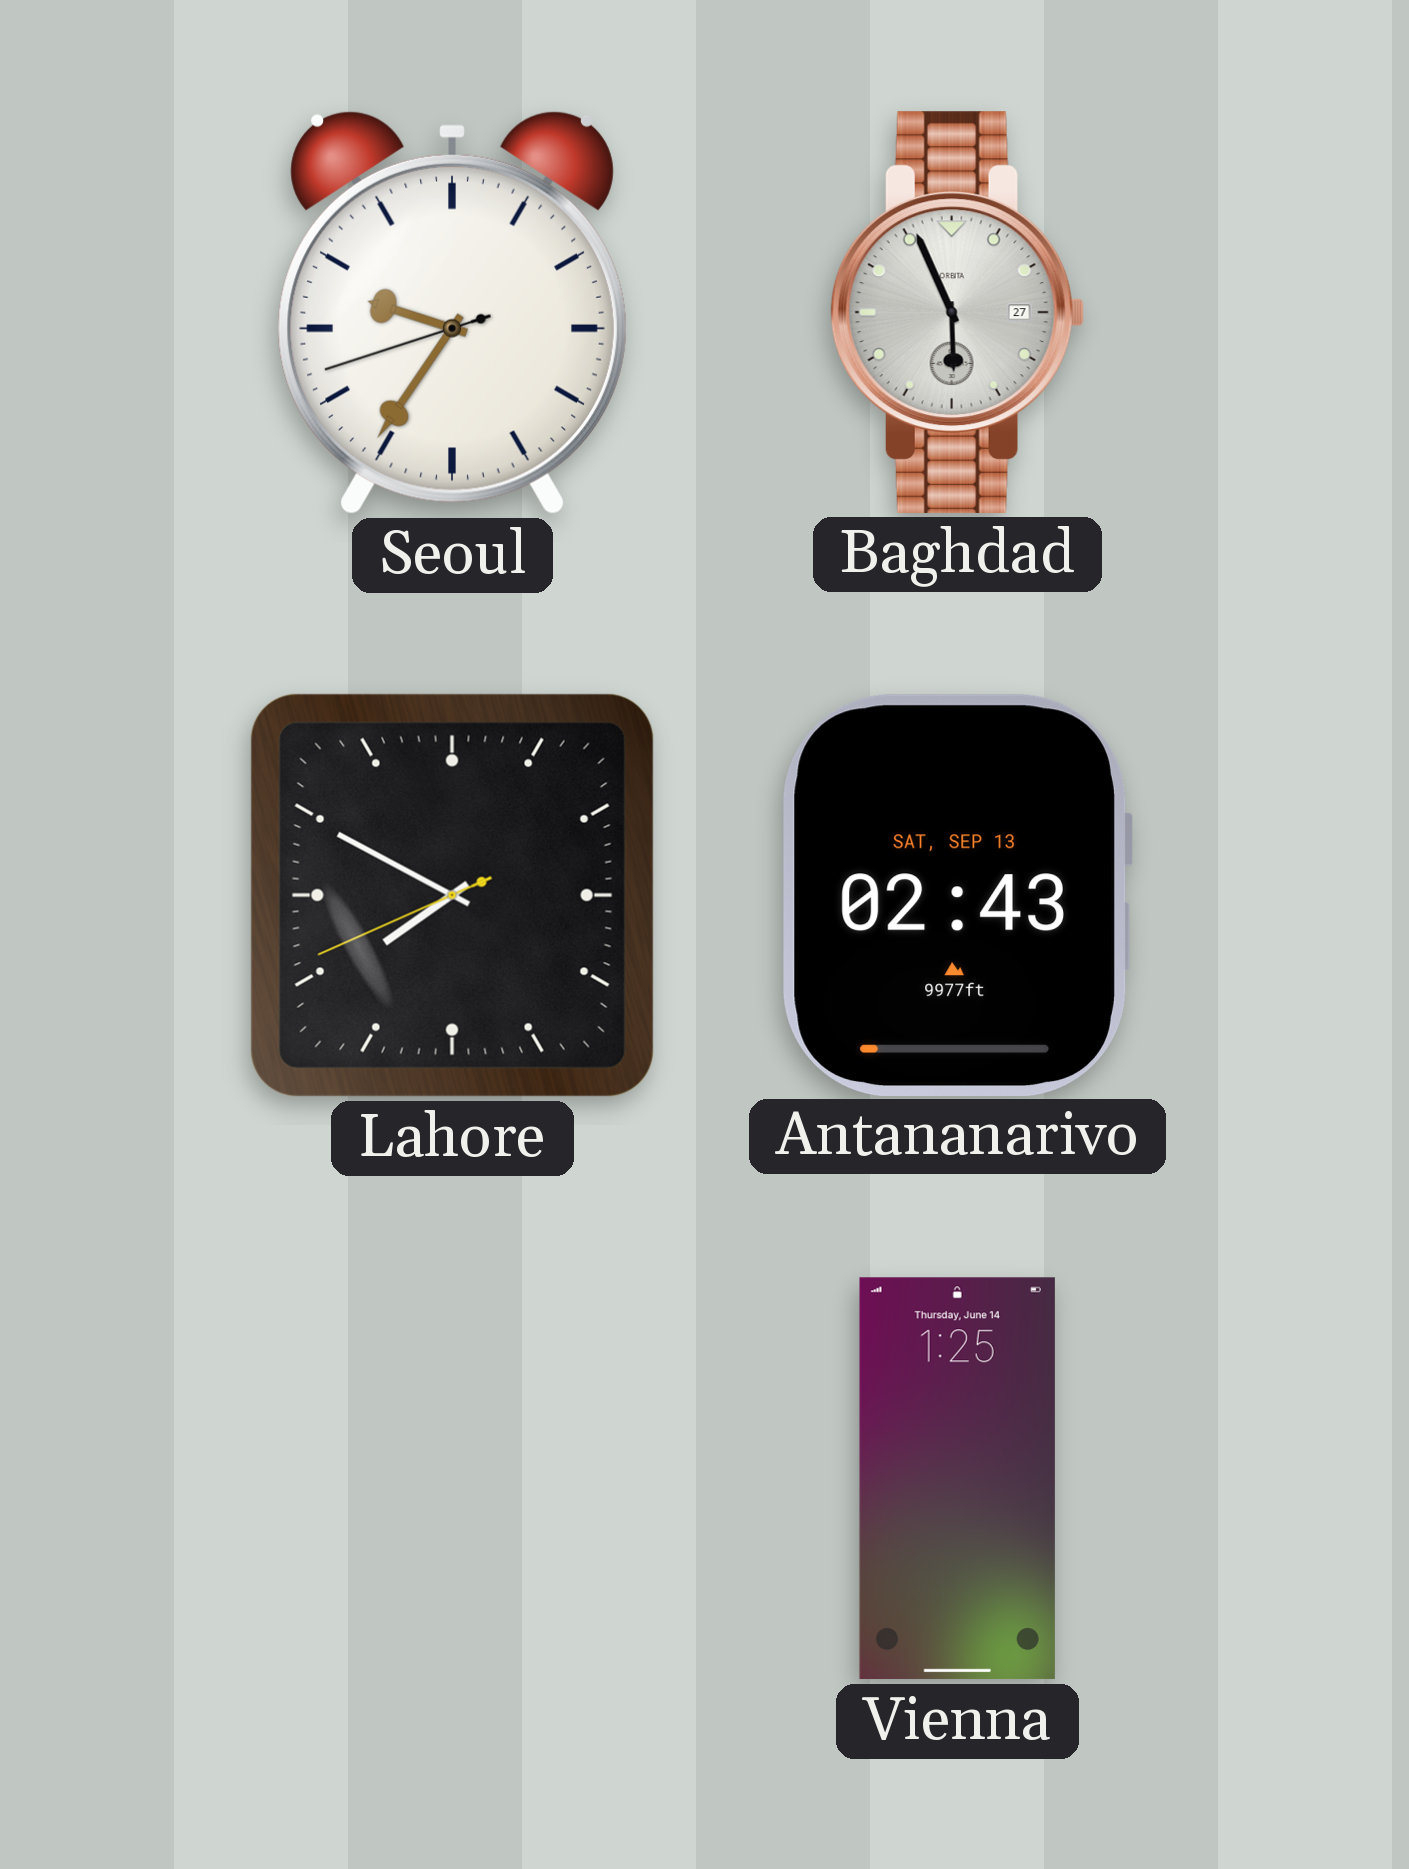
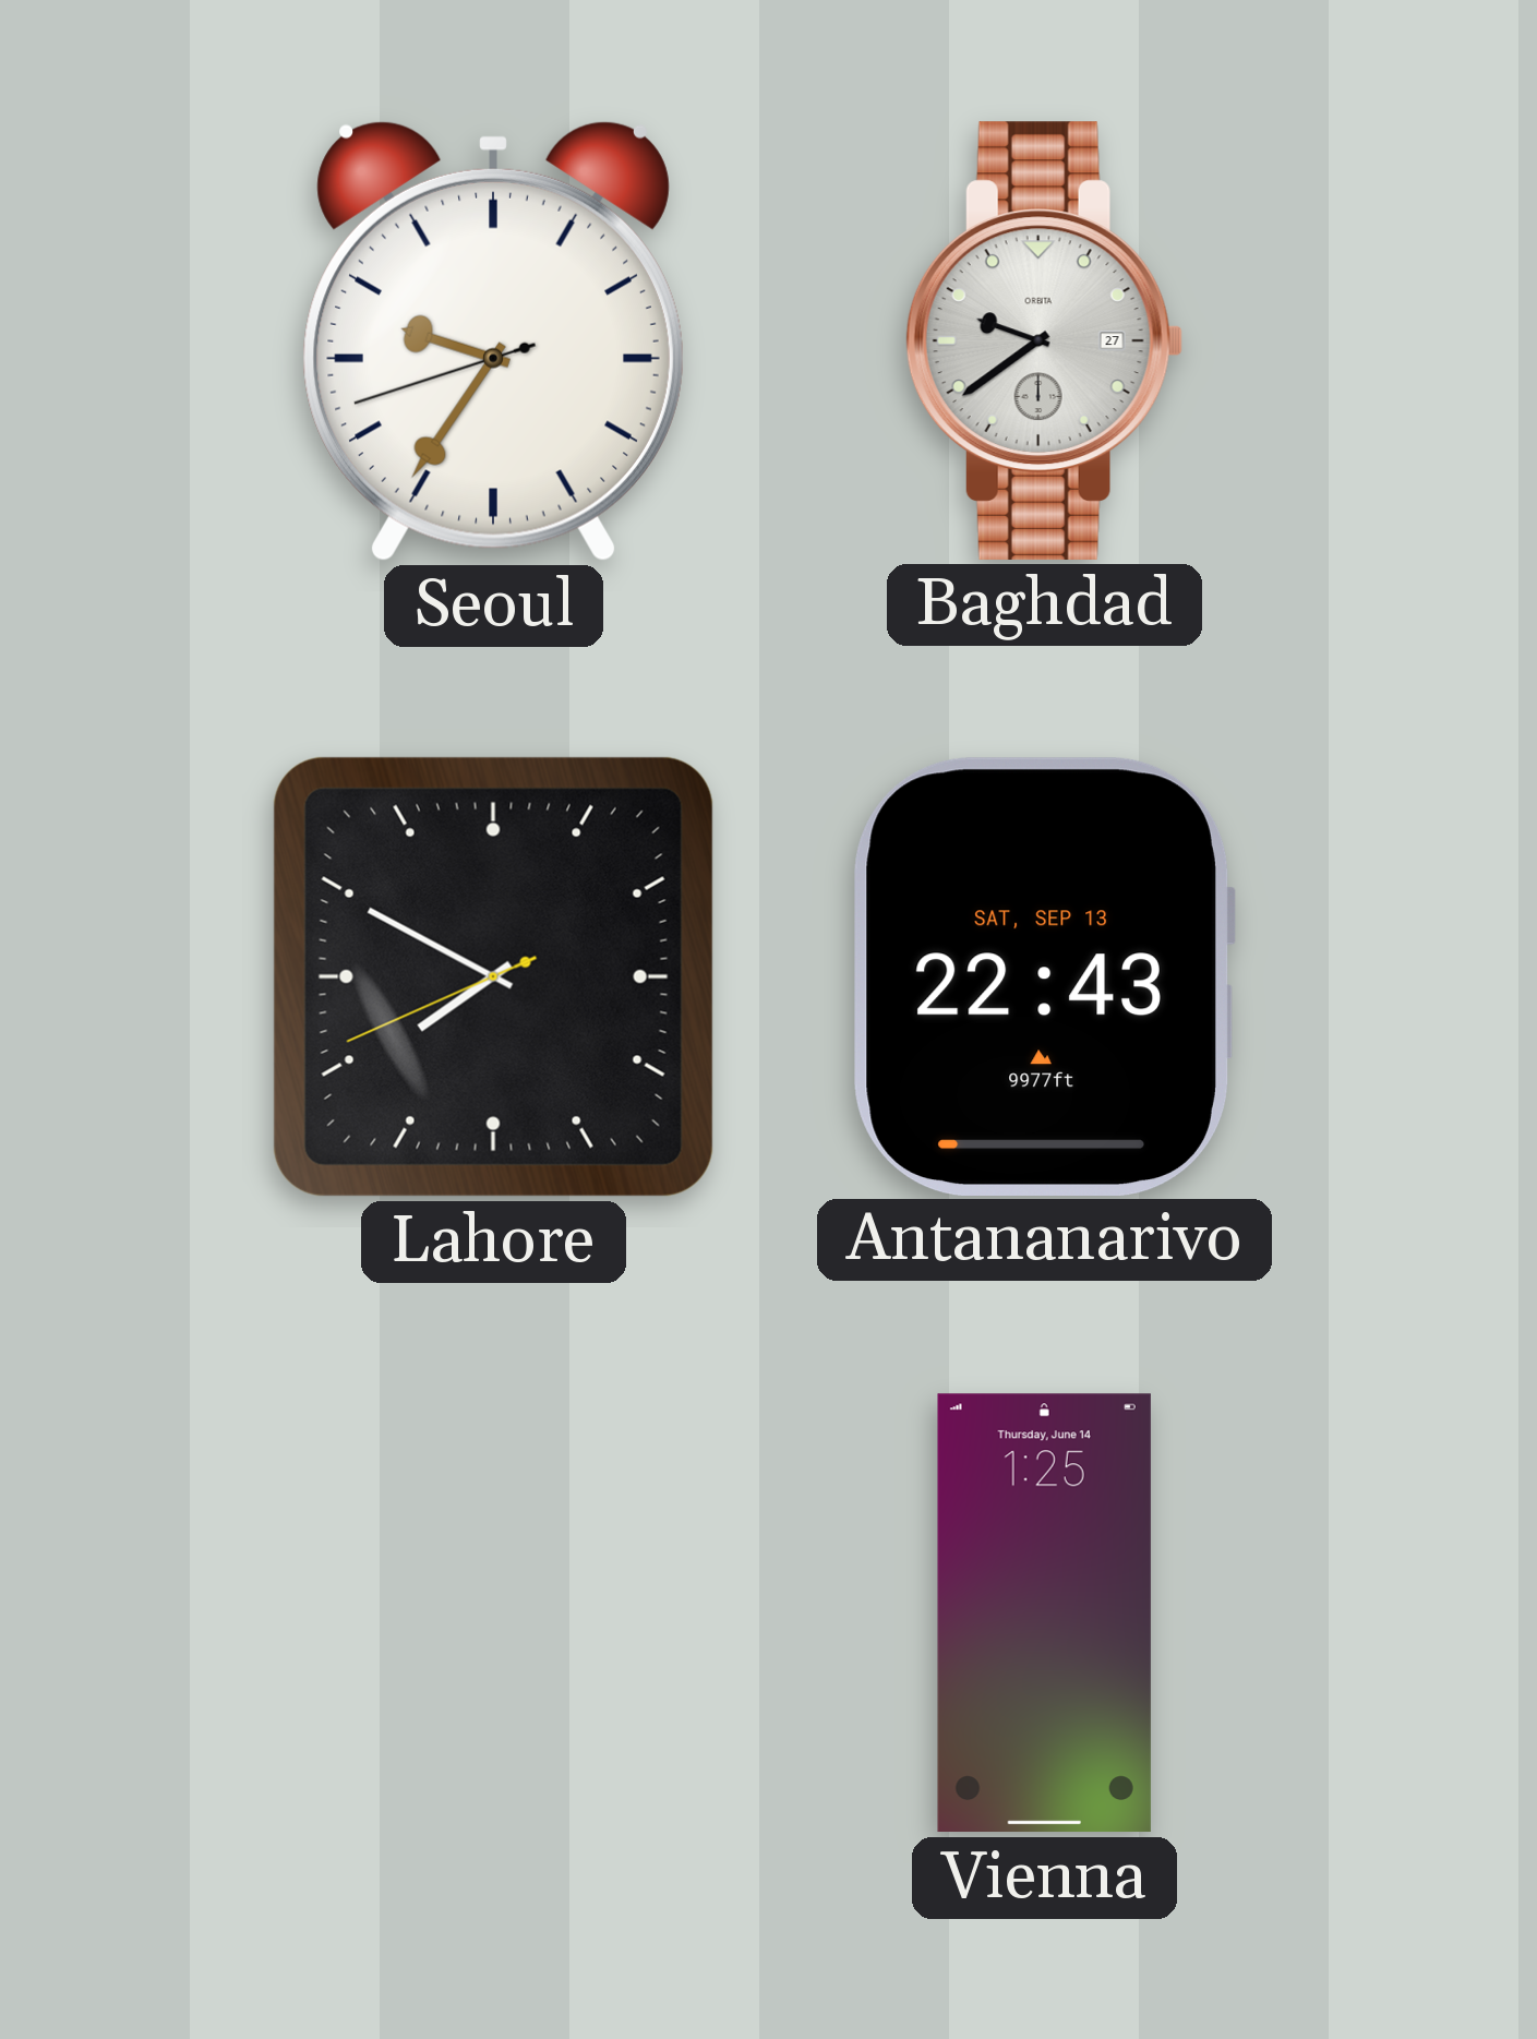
Baghdad: 5:56 -> 9:39 (1044, 340)
Antananarivo: 02:43 -> 22:43 (1044, 976)
